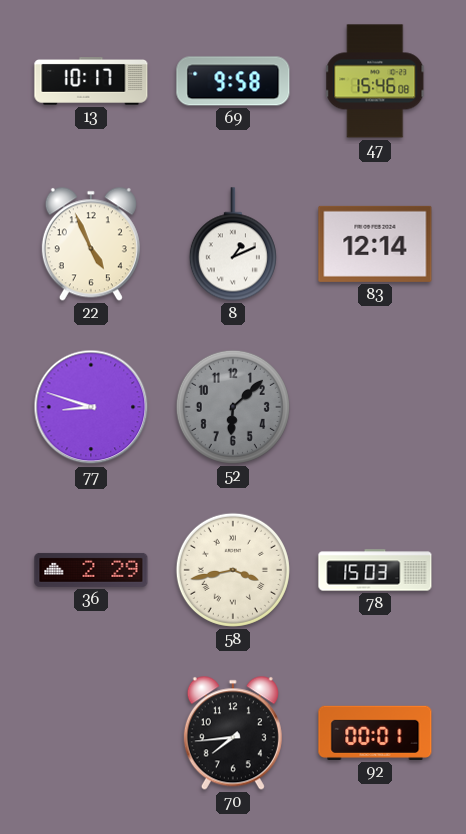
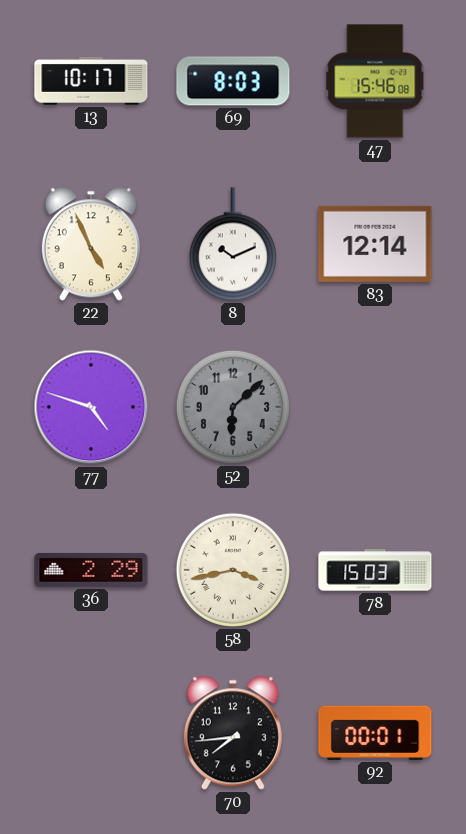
69: 9:58 -> 8:03 (233, 81)
8: 1:11 -> 10:11 (233, 244)
77: 8:48 -> 4:48 (91, 407)
